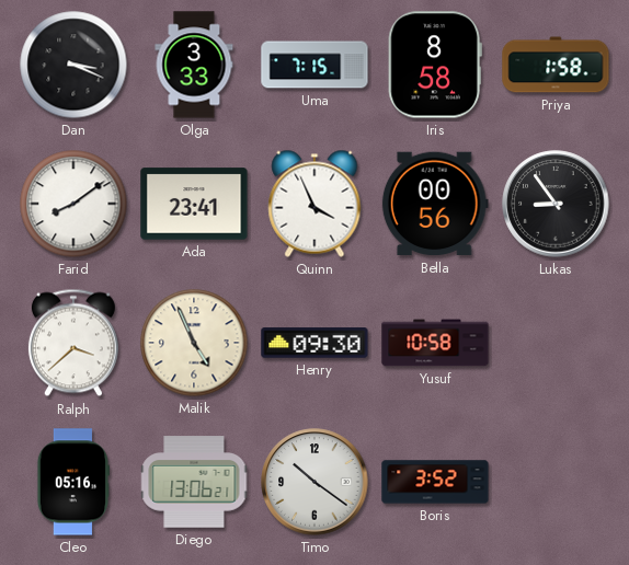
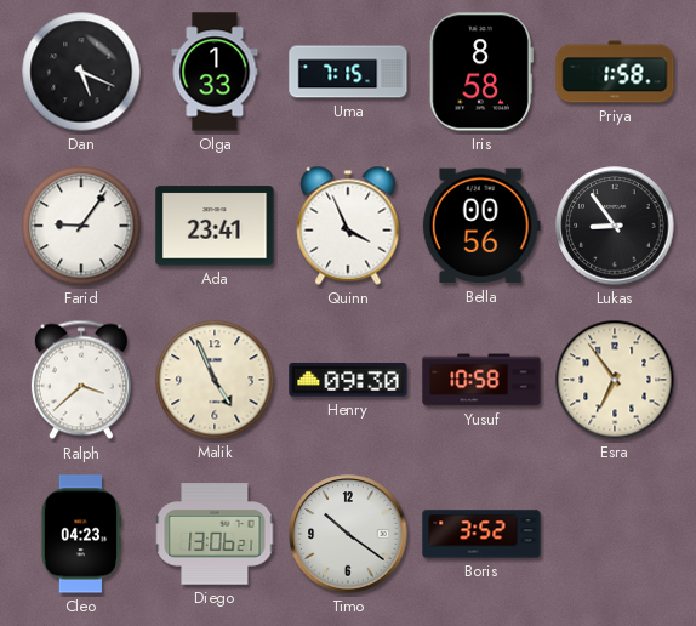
Dan: 3:19 -> 5:19 (81, 72)
Olga: 3:33 -> 1:33 (215, 72)
Farid: 8:09 -> 9:06 (81, 226)
Esra: none -> 6:54 (615, 380)
Cleo: 05:16 -> 04:23 (80, 534)
